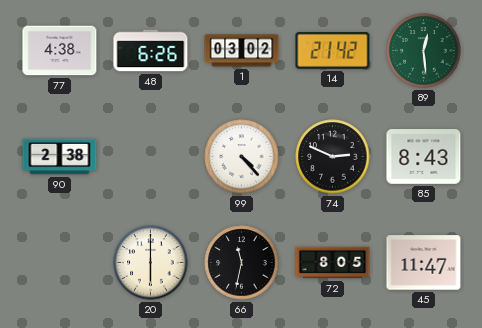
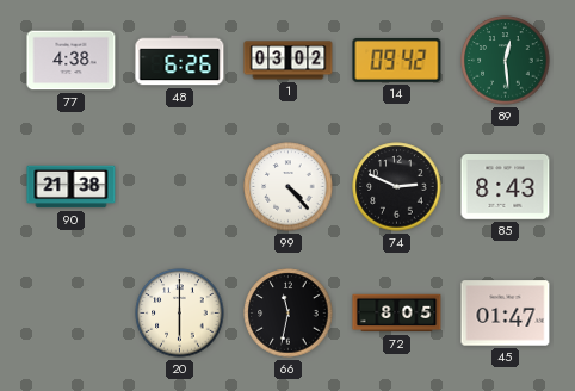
14: 21:42 -> 09:42 (397, 60)
90: 2:38 -> 21:38 (72, 187)
45: 11:47 -> 01:47 (506, 314)
